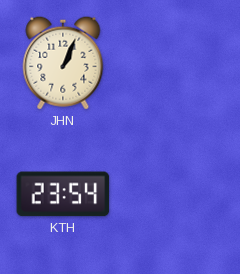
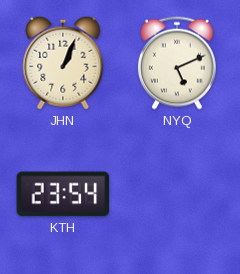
NYQ: none -> 5:11 (177, 63)
